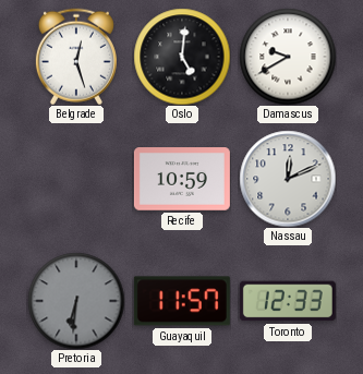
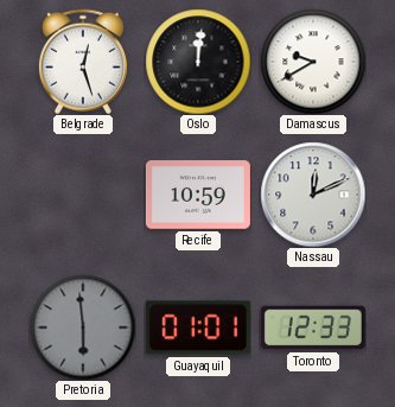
Oslo: 5:01 -> 12:01 (198, 62)
Pretoria: 6:31 -> 5:59 (83, 327)
Guayaquil: 11:57 -> 01:01 (198, 327)
